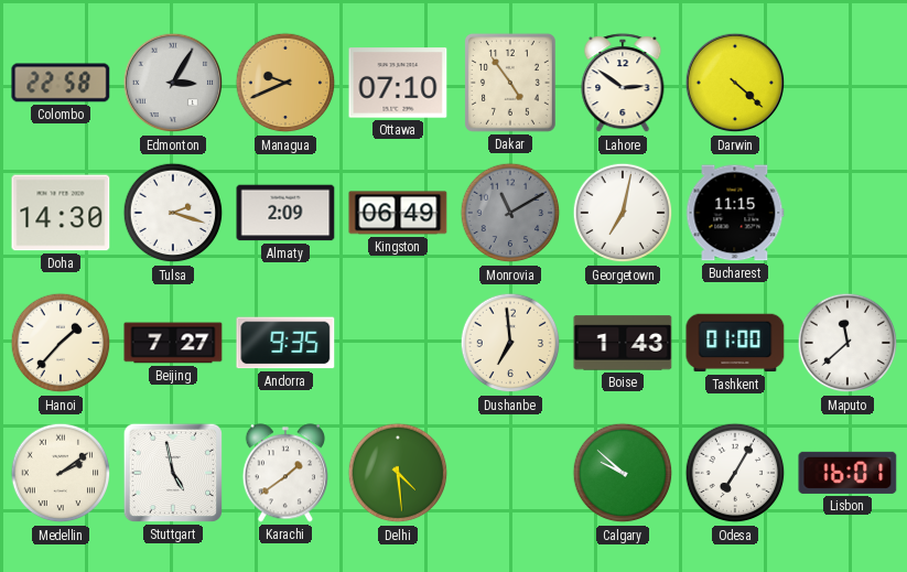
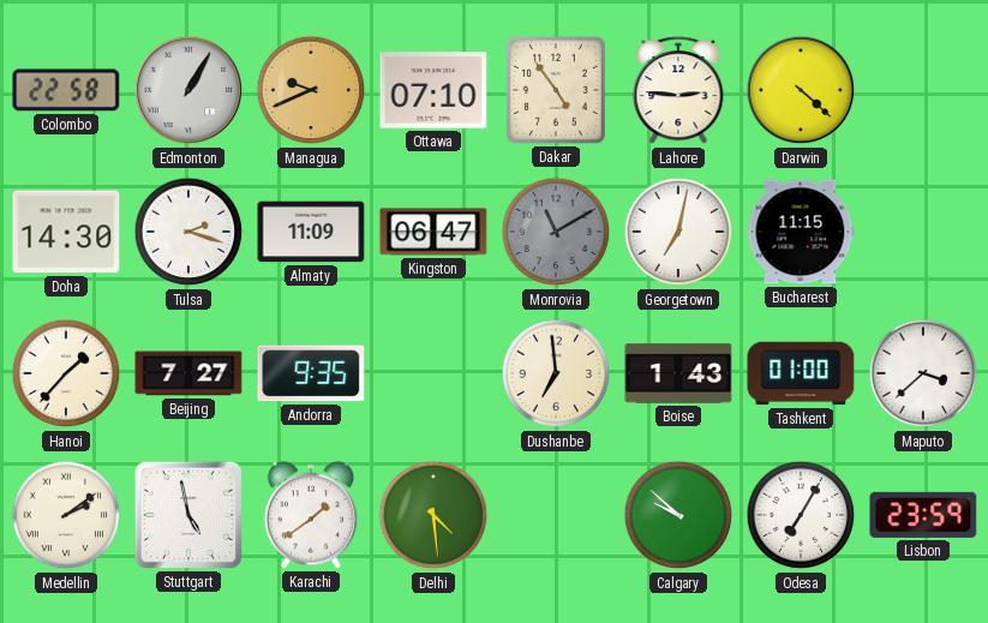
Edmonton: 3:05 -> 1:05 (188, 90)
Lahore: 2:51 -> 2:46 (678, 91)
Almaty: 2:09 -> 11:09 (311, 232)
Kingston: 06:49 -> 06:47 (433, 232)
Maputo: 11:38 -> 3:38 (923, 373)
Lisbon: 16:01 -> 23:59 (923, 515)
